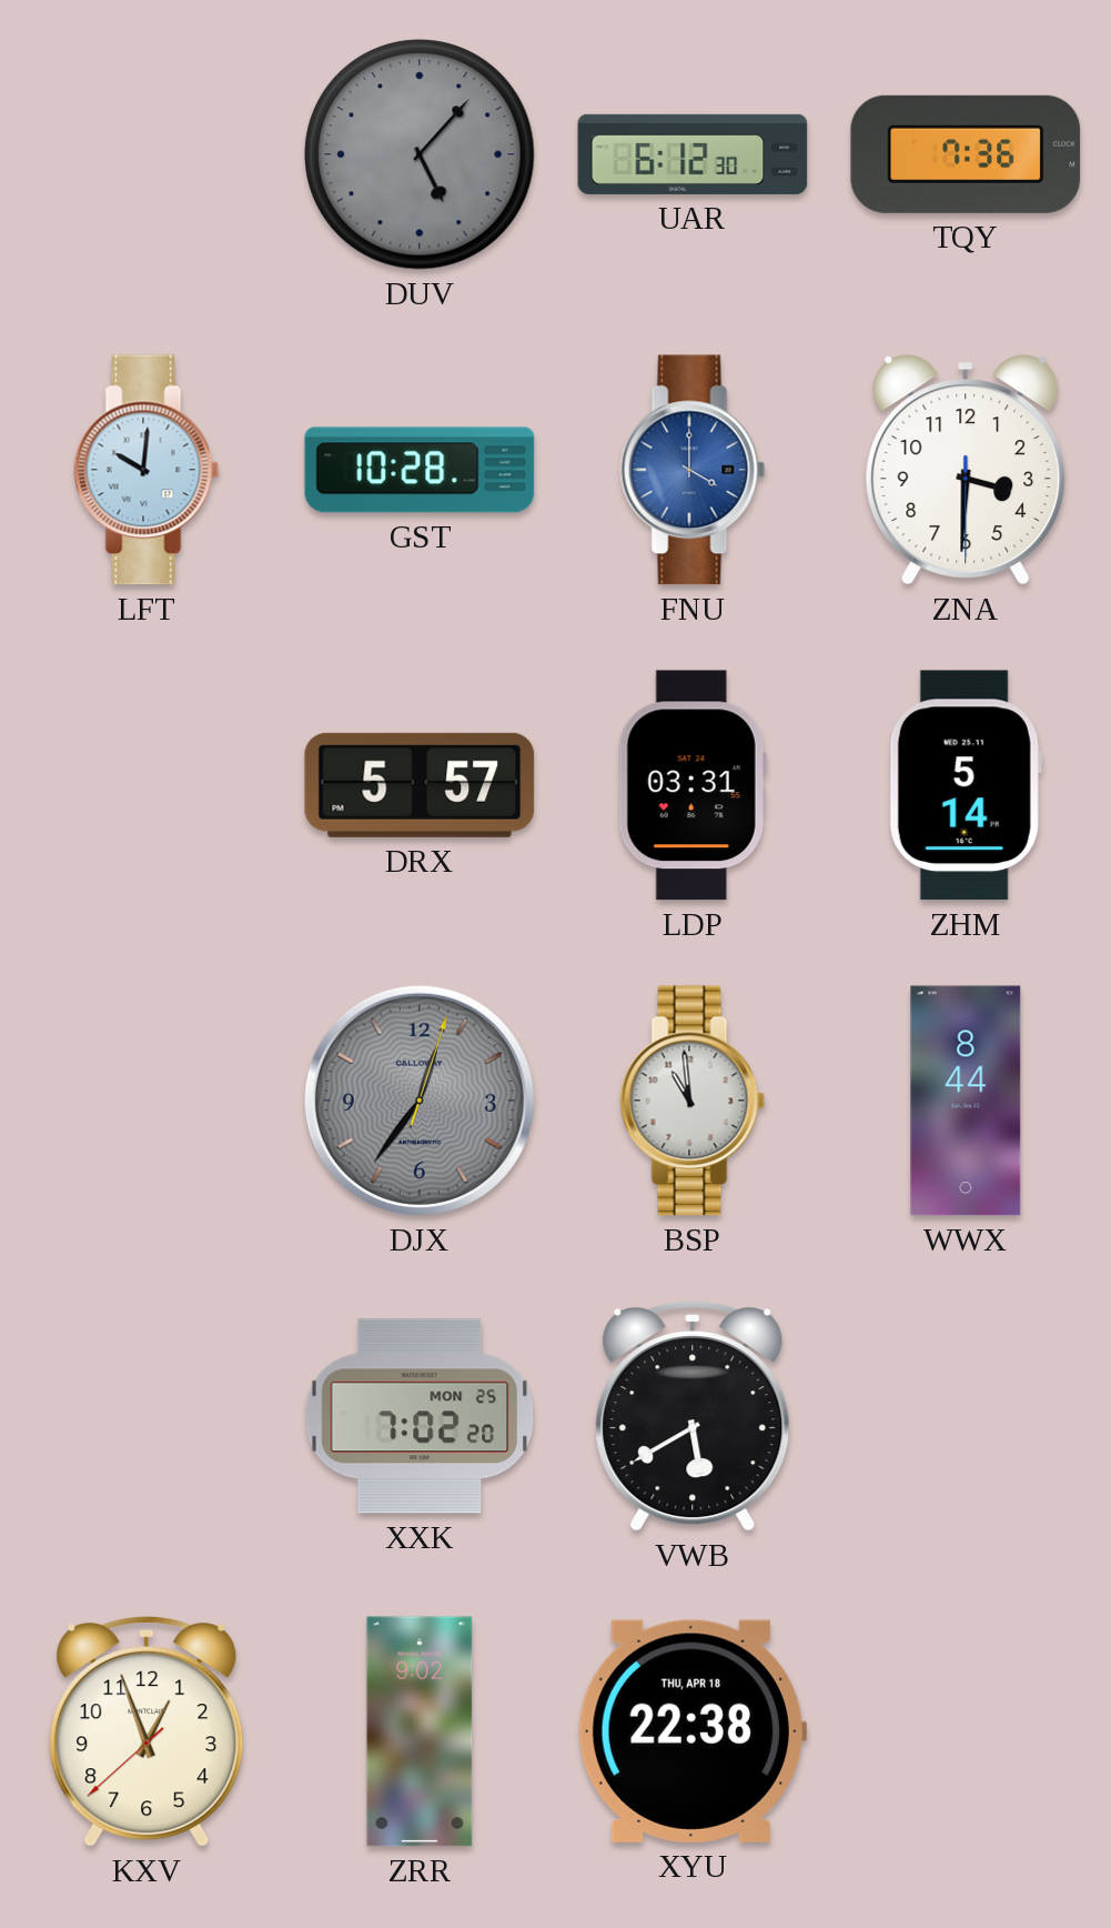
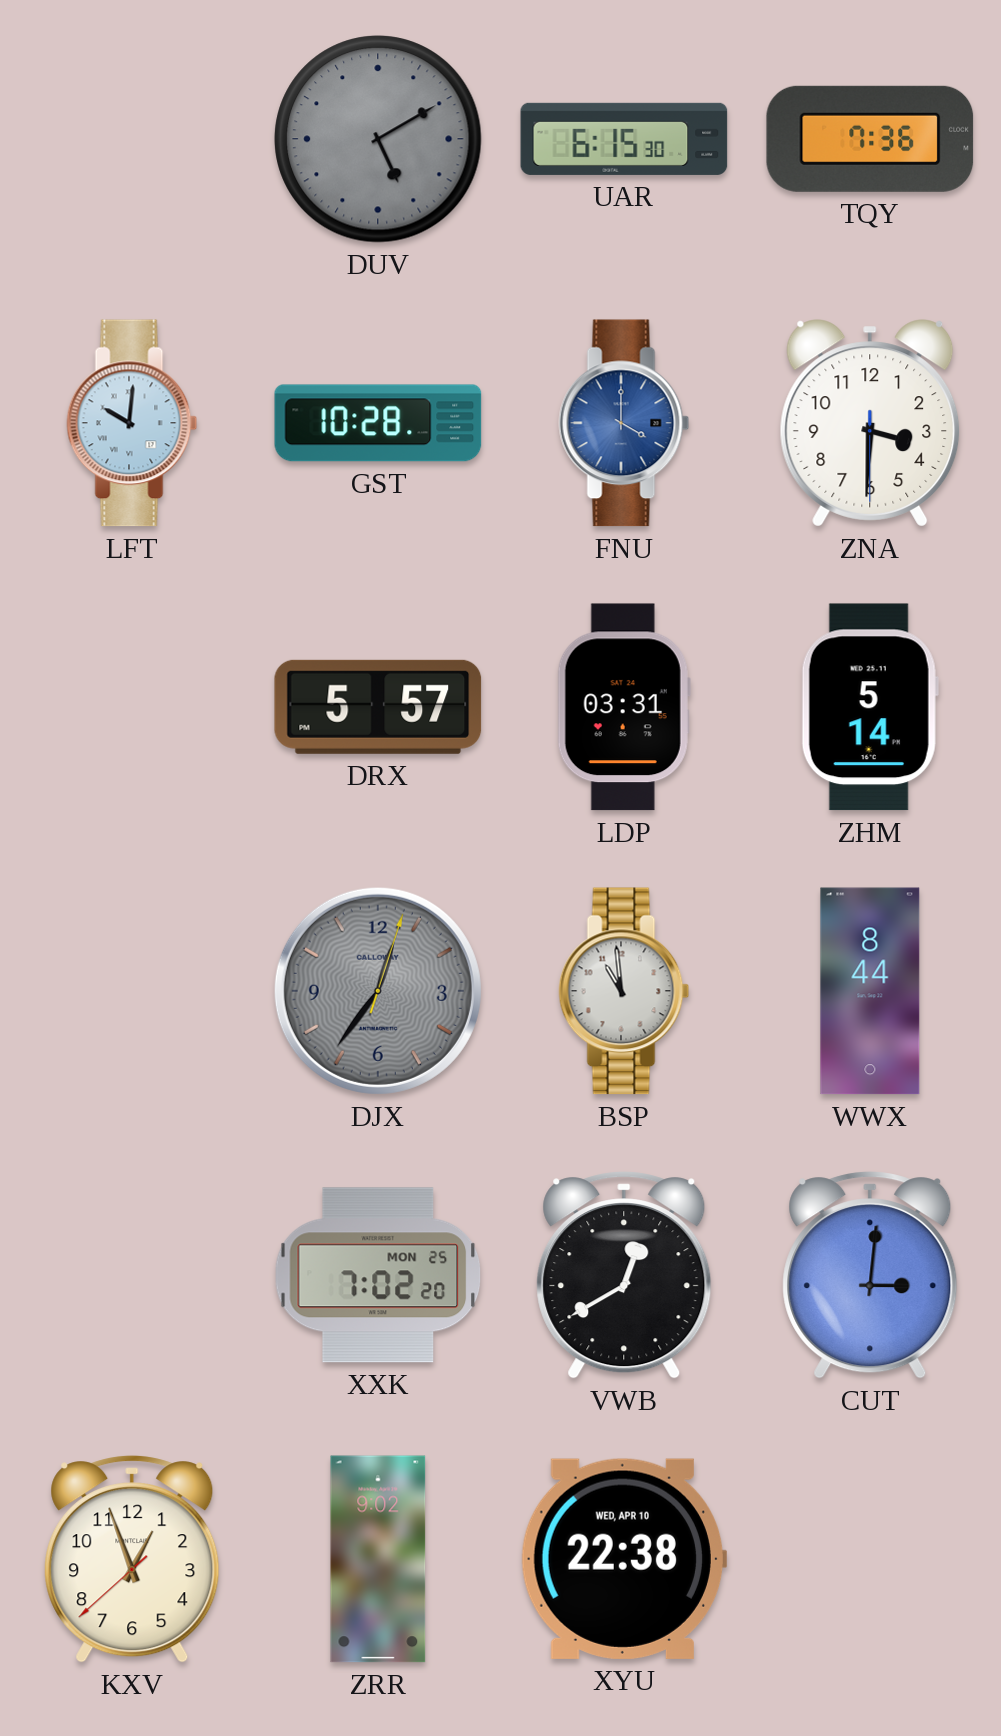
DUV: 5:07 -> 5:10 (378, 139)
UAR: 6:12 -> 6:15 (624, 139)
VWB: 5:40 -> 12:40 (624, 1275)
CUT: none -> 3:01 (870, 1275)
XYU date: THU, APR 18 -> WED, APR 10 (624, 1559)
